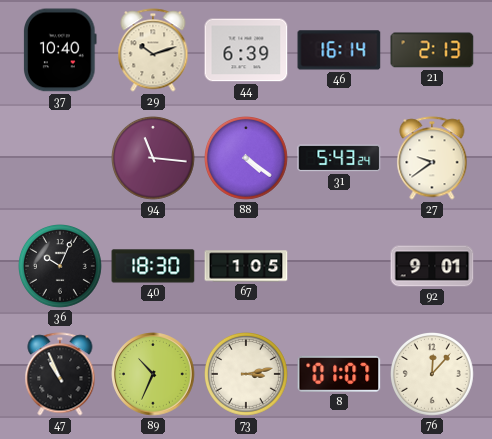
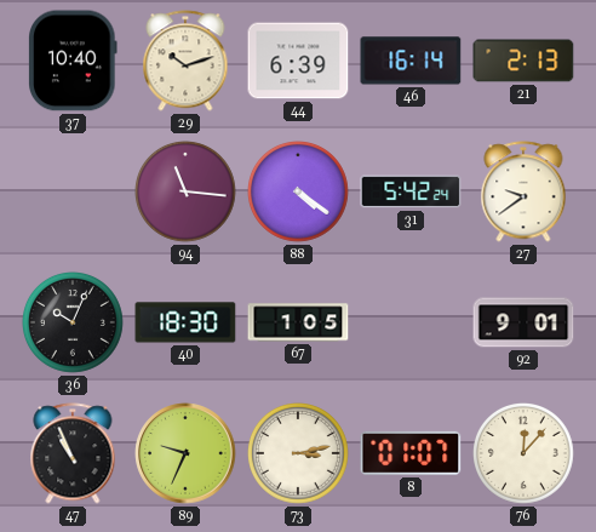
31: 5:43 -> 5:42 (411, 191)
89: 10:34 -> 9:34 (185, 453)
